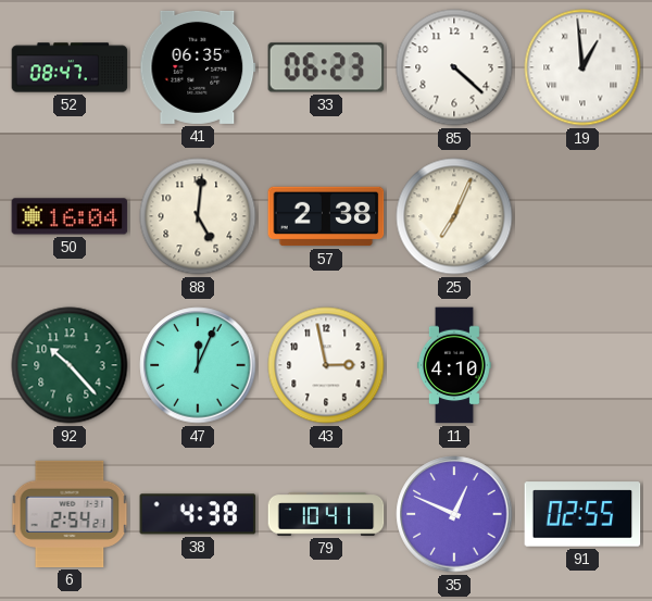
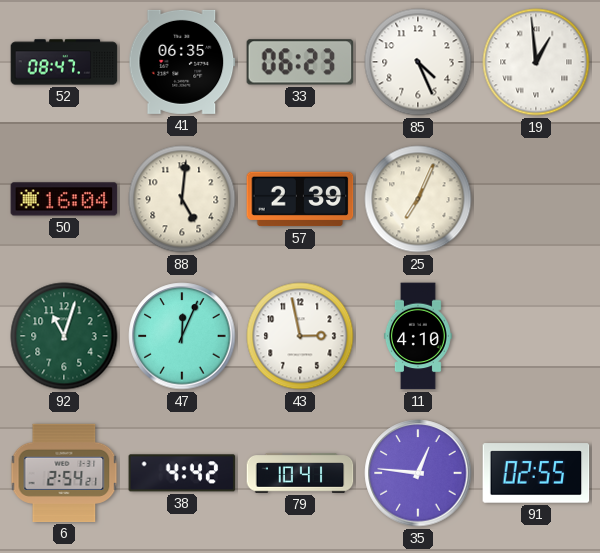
85: 4:22 -> 4:26 (418, 62)
57: 2:38 -> 2:39 (300, 199)
92: 10:23 -> 11:03 (64, 336)
38: 4:38 -> 4:42 (182, 473)
35: 12:49 -> 12:46 (418, 473)
